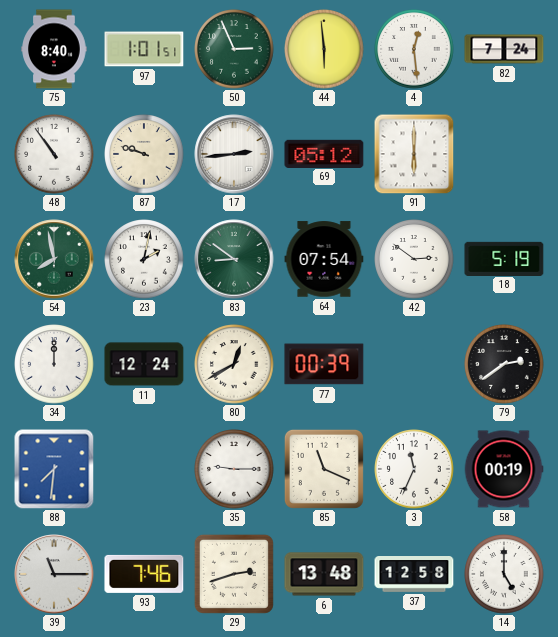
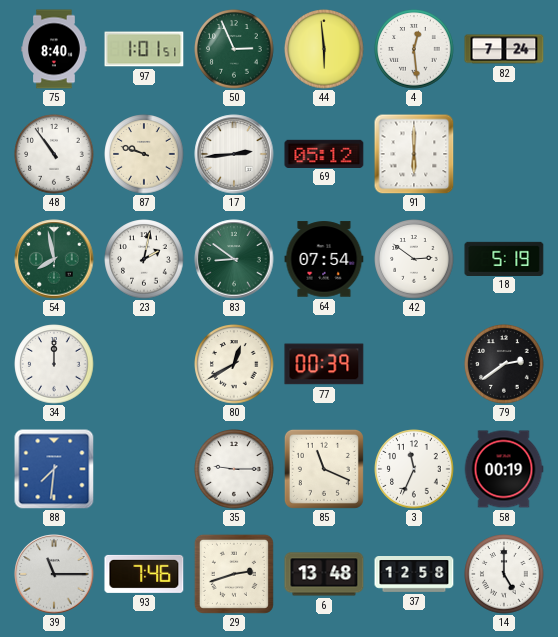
11: 12:24 -> none (144, 364)
